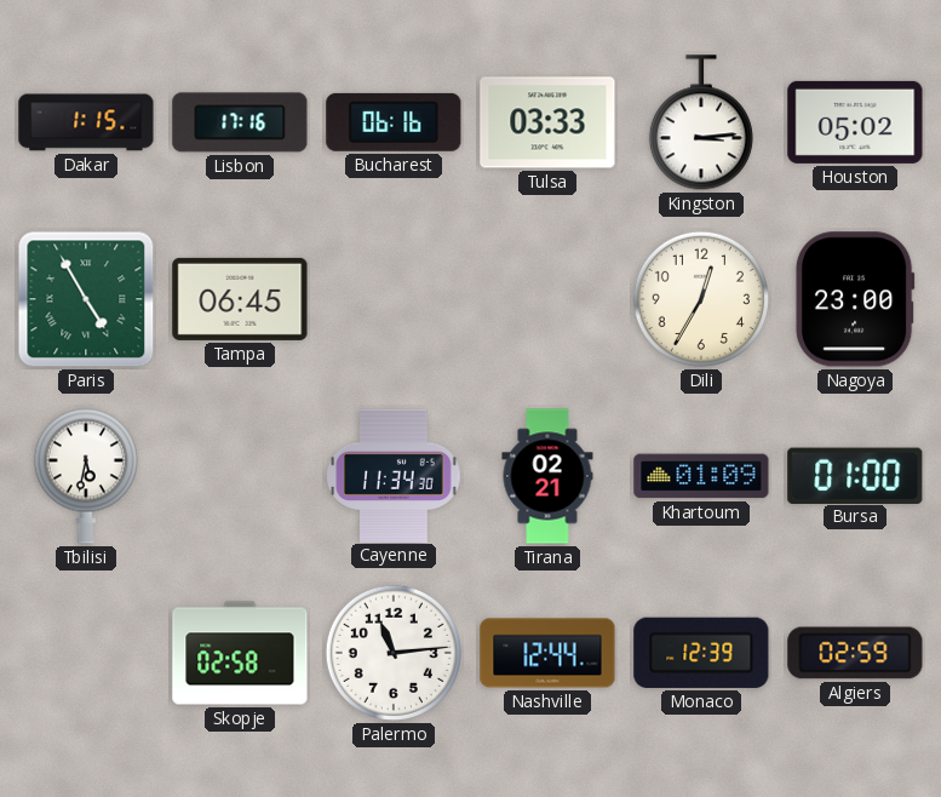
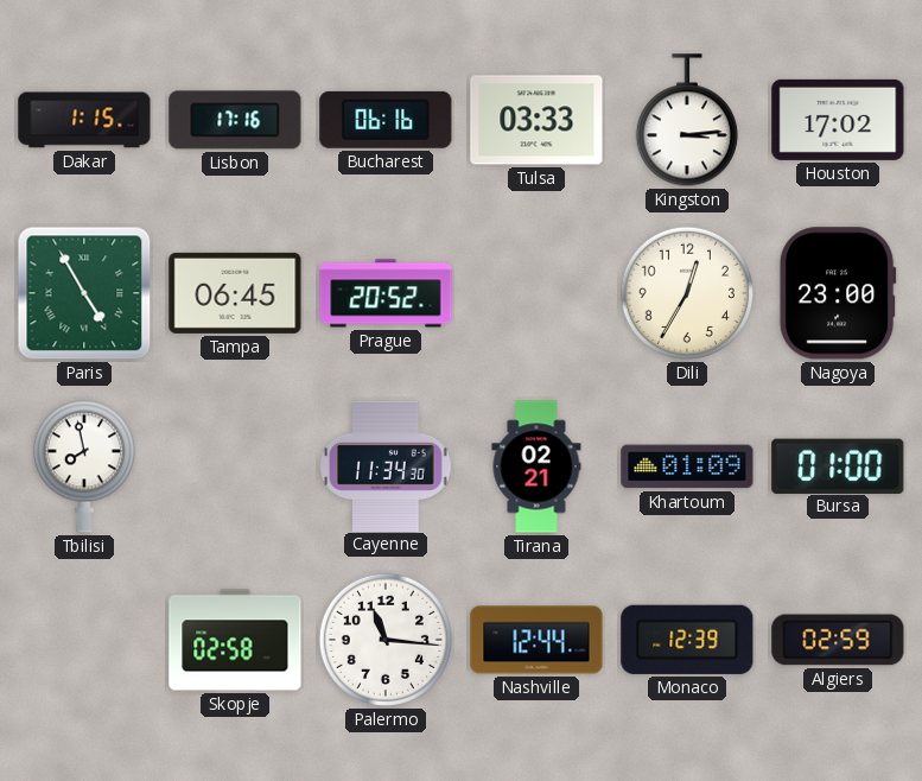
Houston: 05:02 -> 17:02 (838, 120)
Prague: none -> 20:52 (386, 293)
Tbilisi: 5:32 -> 7:58 (84, 466)
Palermo: 11:14 -> 11:16 (386, 640)
